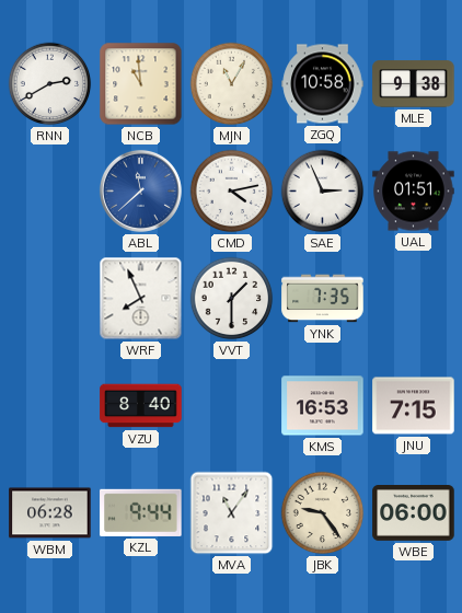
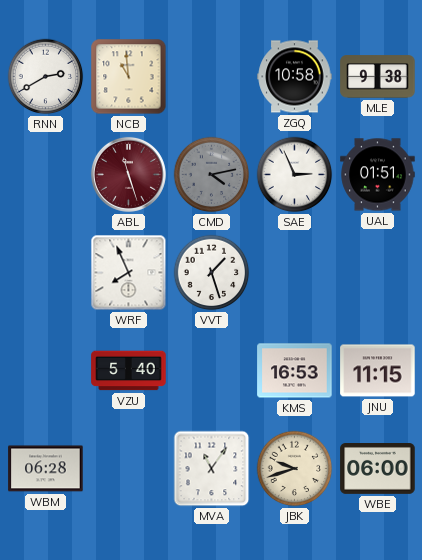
MJN: 11:05 -> none (232, 84)
ABL: 11:38 -> 11:27 (128, 174)
ABL dial: blue -> burgundy (128, 174)
CMD dial: white -> grey (212, 175)
VVT: 1:30 -> 1:27 (212, 273)
YNK: 7:35 -> none (323, 299)
VZU: 8:40 -> 5:40 (129, 371)
JNU: 7:15 -> 11:15 (378, 371)
KZL: 9:44 -> none (141, 512)
JBK: 9:24 -> 9:42 (295, 469)
